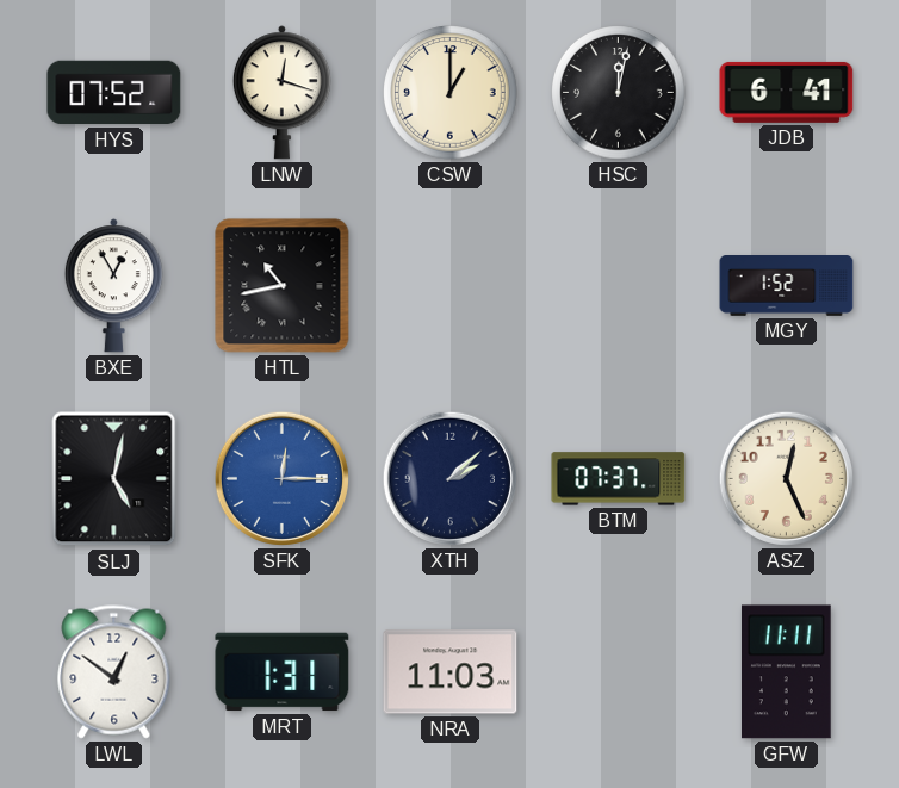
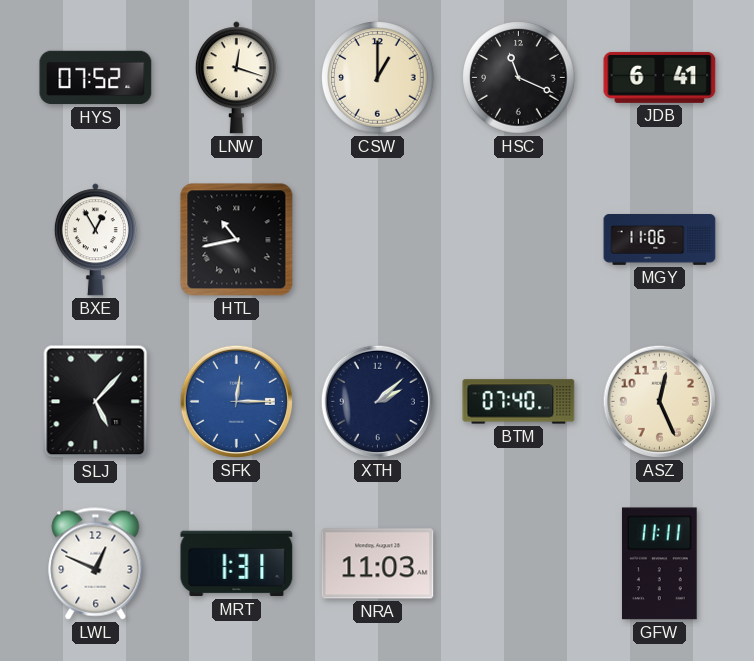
HSC: 12:02 -> 11:19 (519, 78)
MGY: 1:52 -> 11:06 (660, 240)
SLJ: 5:02 -> 5:07 (96, 402)
BTM: 07:37 -> 07:40 (519, 402)
LWL: 12:51 -> 12:49 (96, 564)
